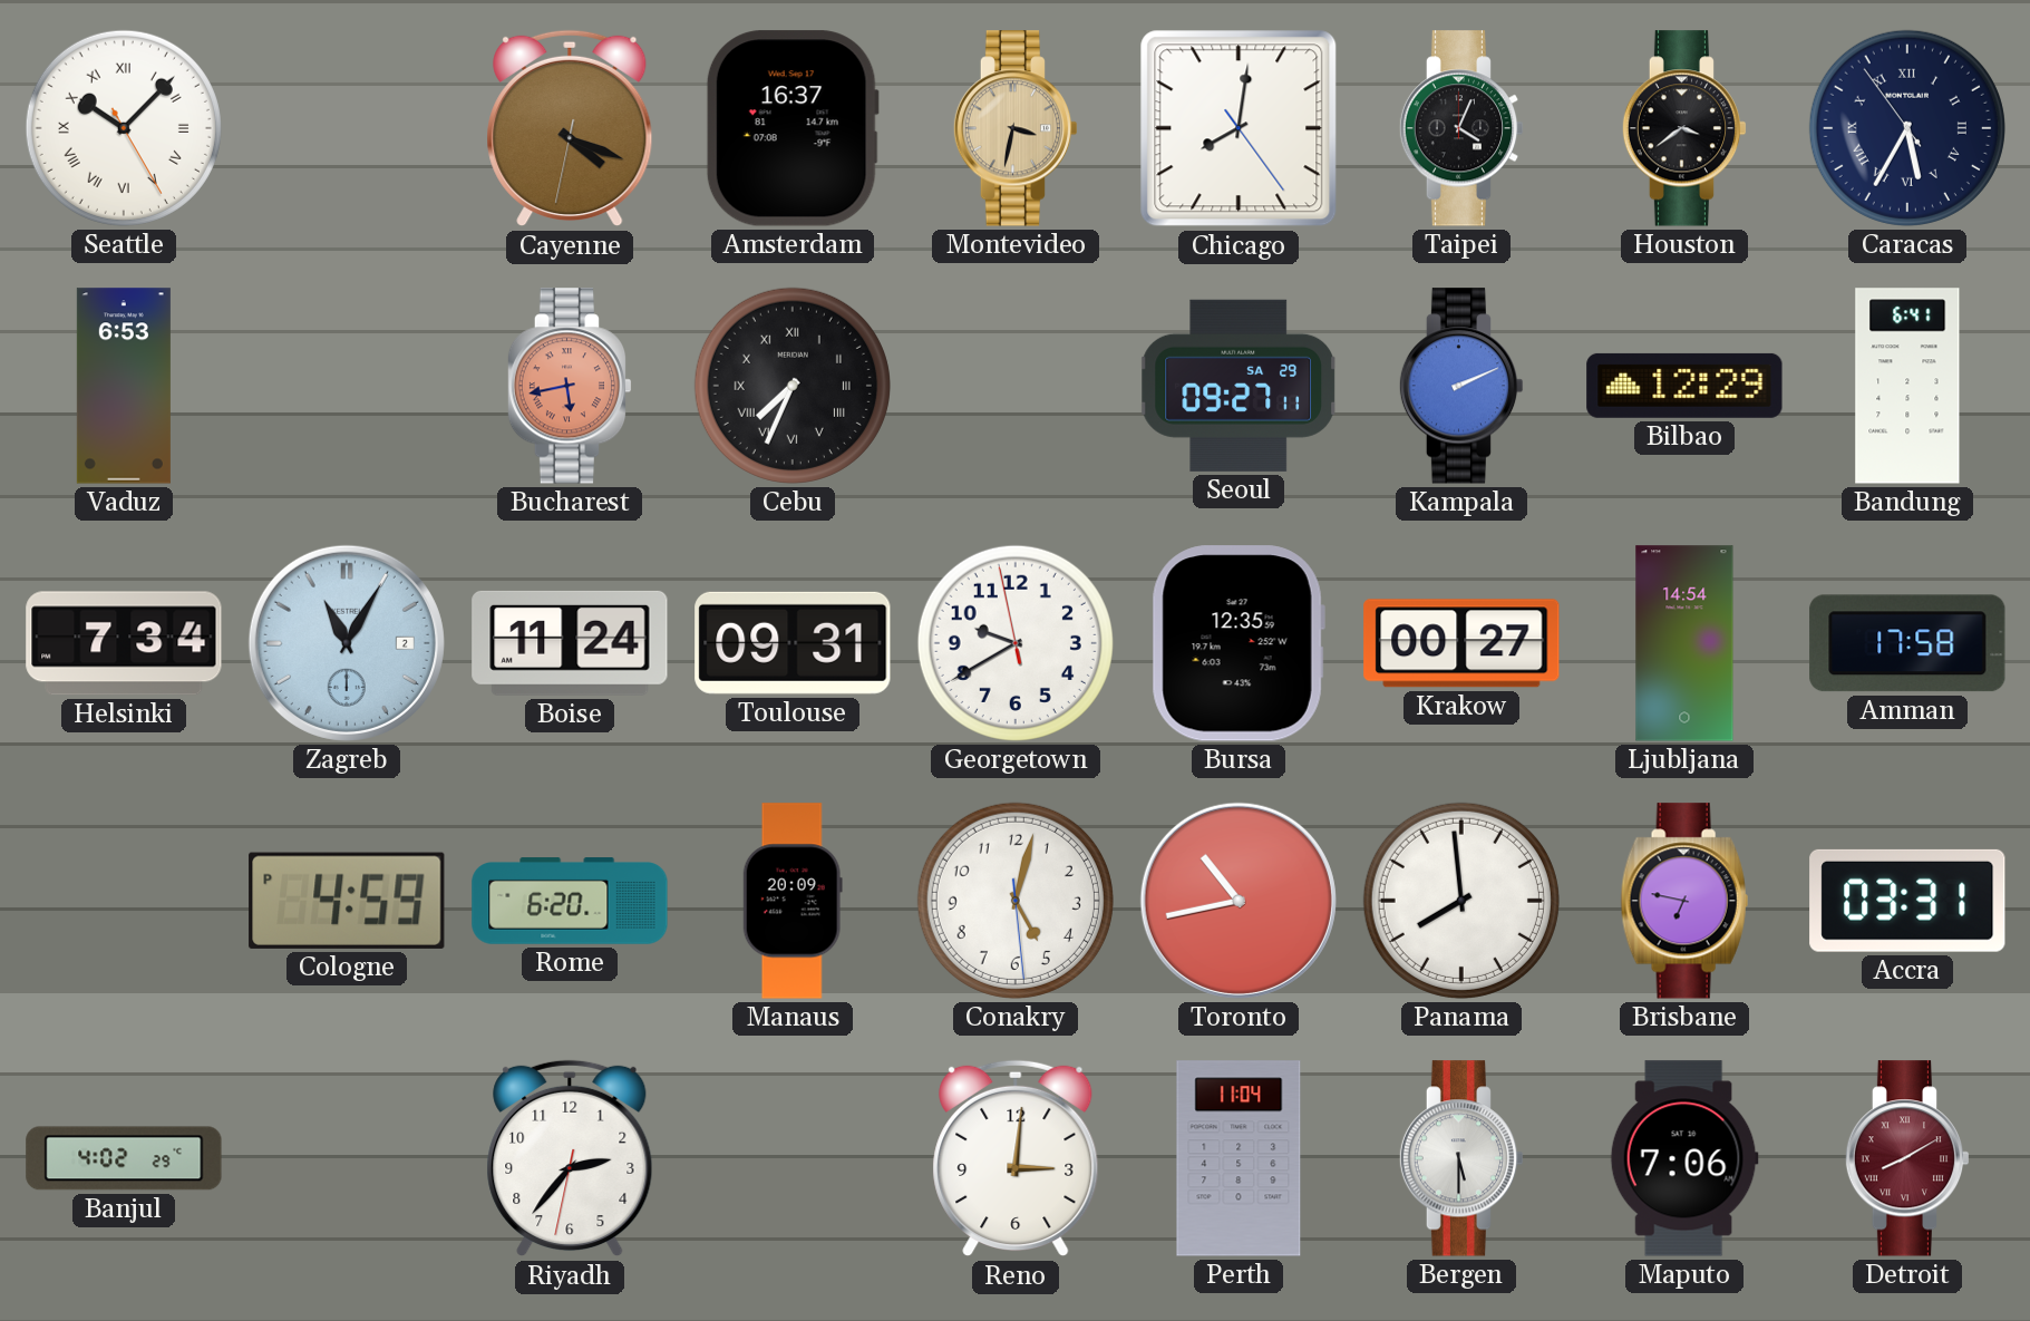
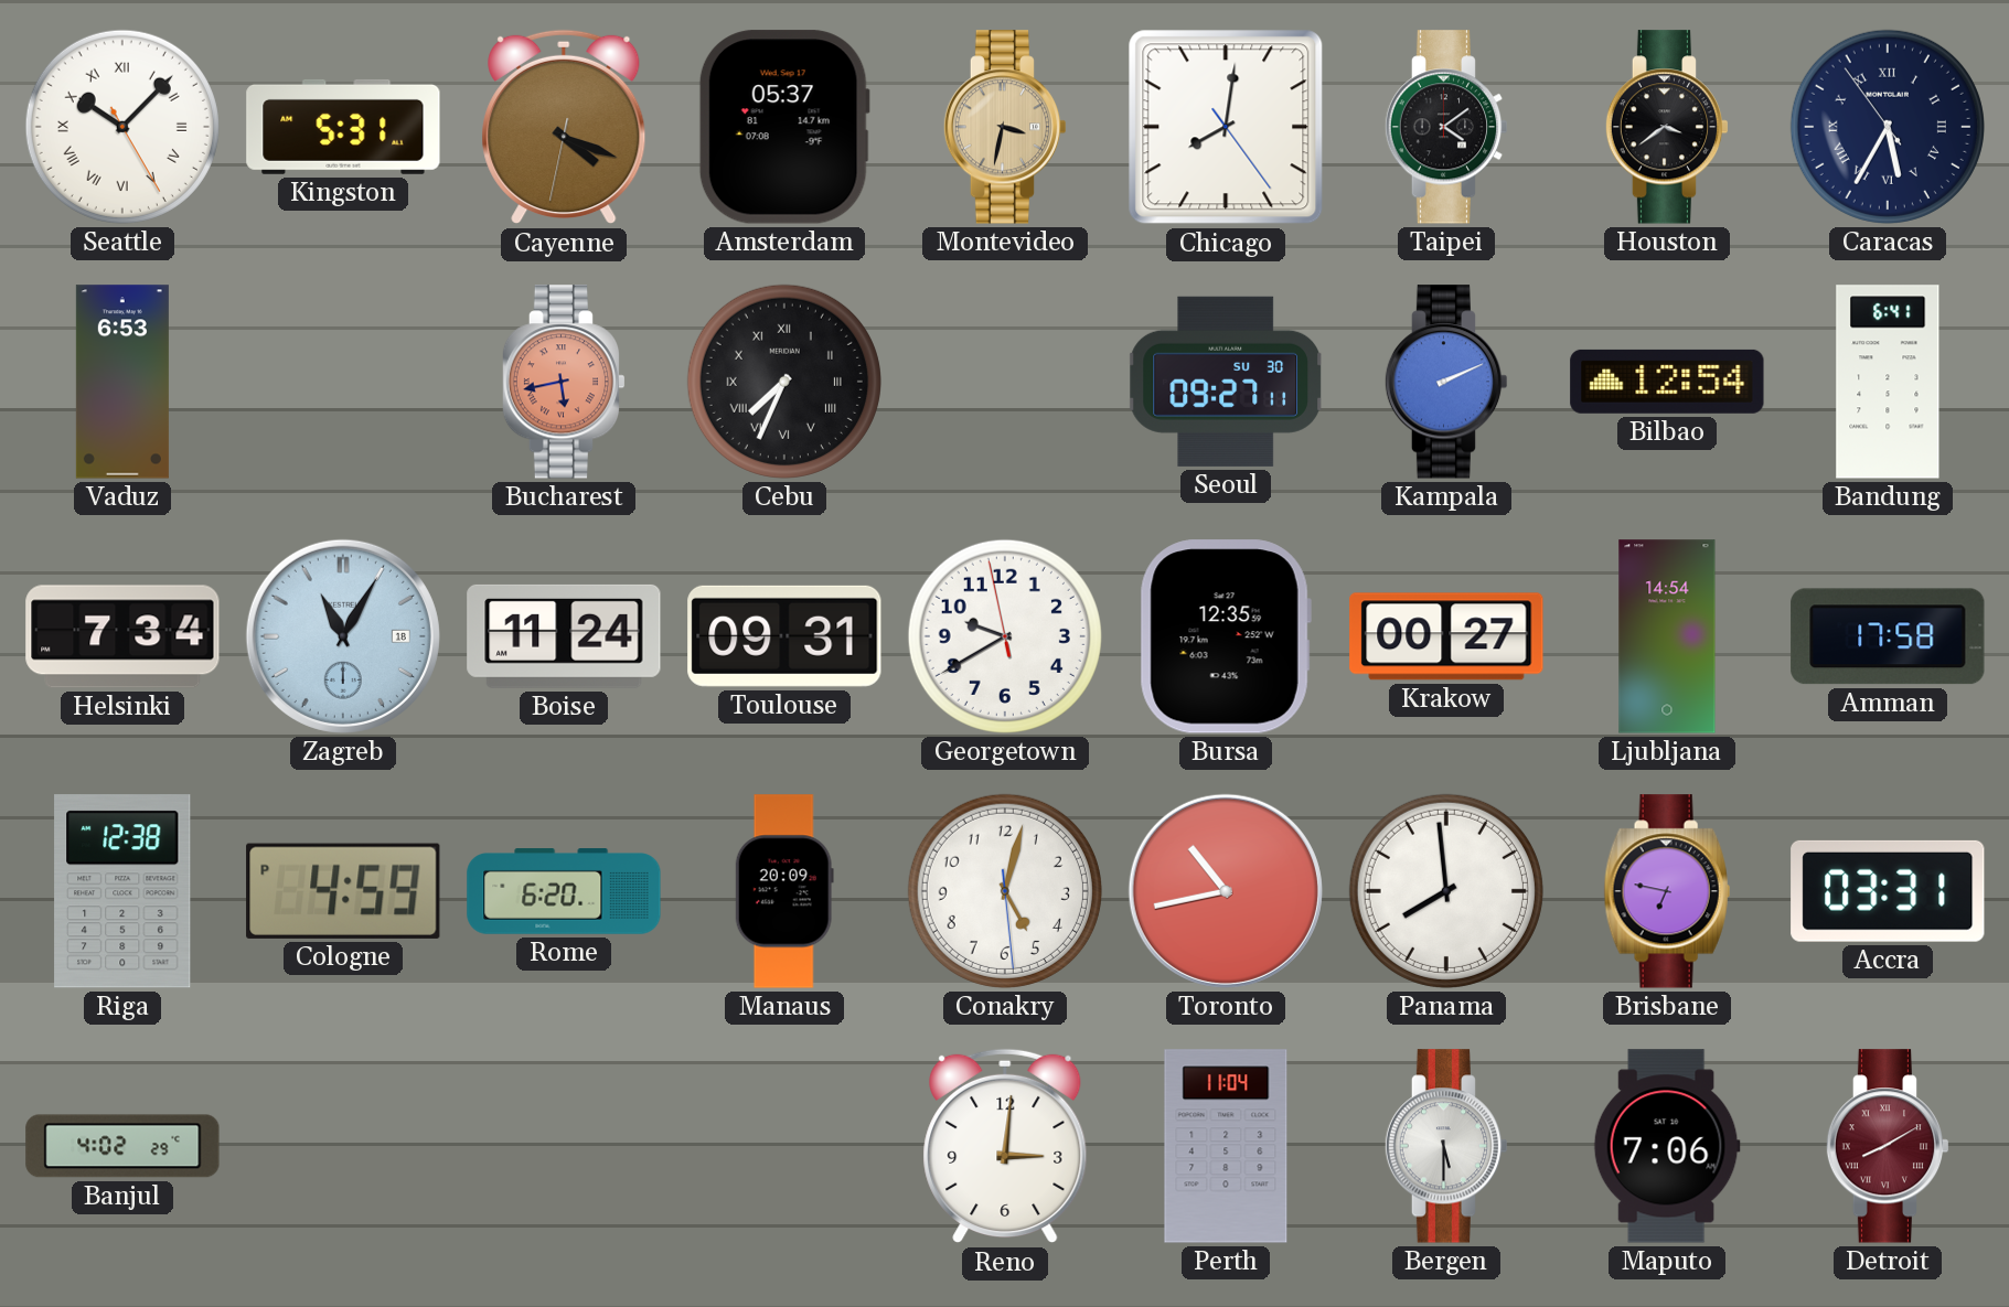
Kingston: none -> 5:31 (343, 127)
Amsterdam: 16:37 -> 05:37 (784, 127)
Taipei: 4:04 -> 4:09 (1446, 127)
Seoul date: SA 29 -> SU 30 (1226, 382)
Bilbao: 12:29 -> 12:54 (1667, 382)
Zagreb date: 2 -> 18 (343, 636)
Riga: none -> 12:38 (122, 891)
Riyadh: 2:36 -> none (570, 1158)
